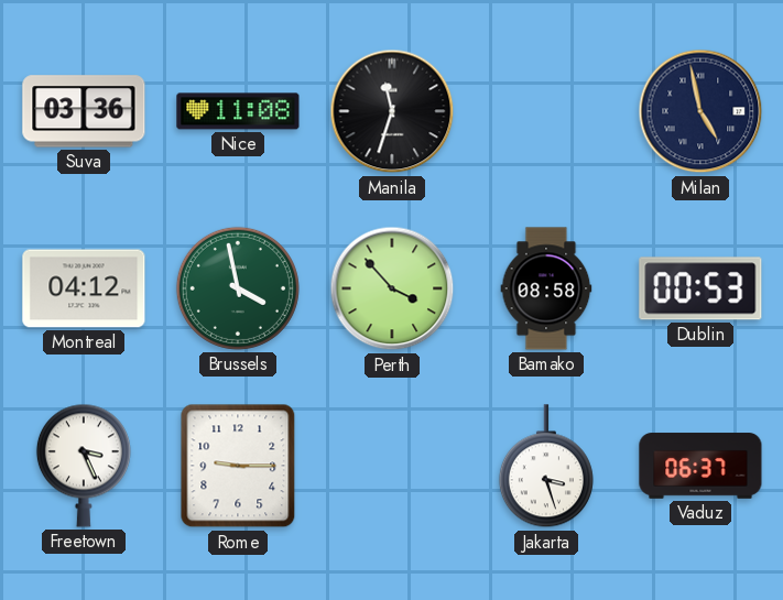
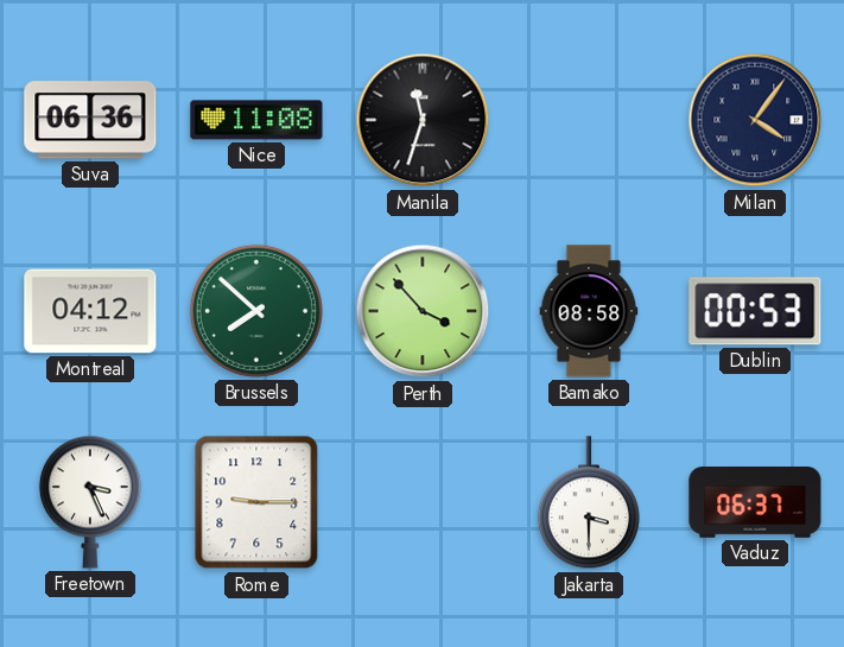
Suva: 03:36 -> 06:36 (90, 120)
Milan: 4:58 -> 4:06 (755, 120)
Brussels: 3:58 -> 7:52 (256, 311)
Jakarta: 3:27 -> 3:30 (589, 503)
